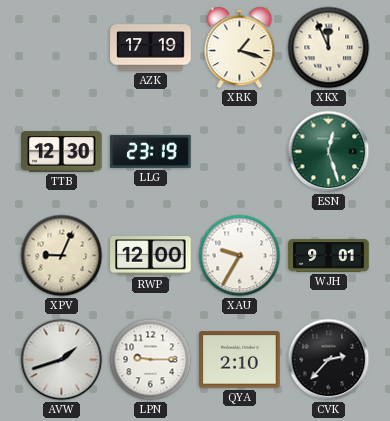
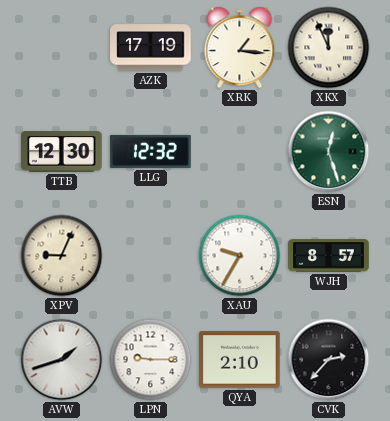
XRK: 1:18 -> 1:16 (240, 48)
LLG: 23:19 -> 12:32 (151, 151)
RWP: 12:00 -> none (151, 256)
WJH: 9:01 -> 8:57 (329, 256)
